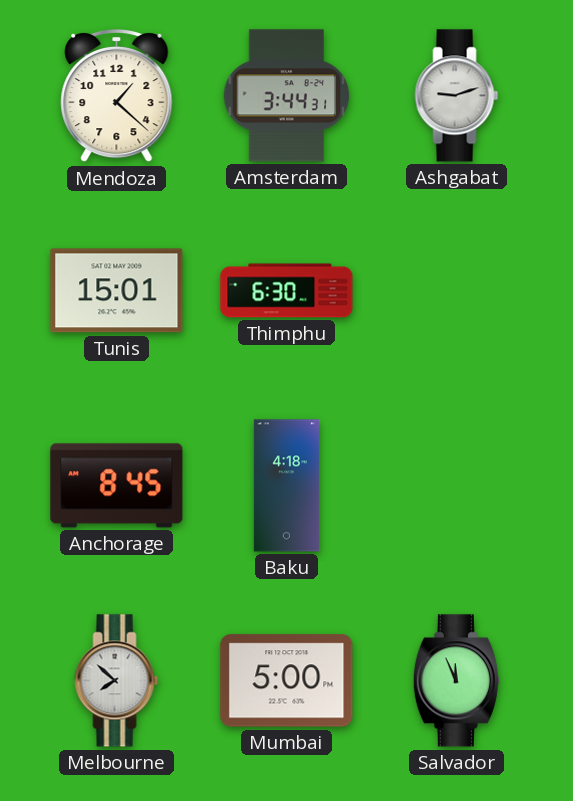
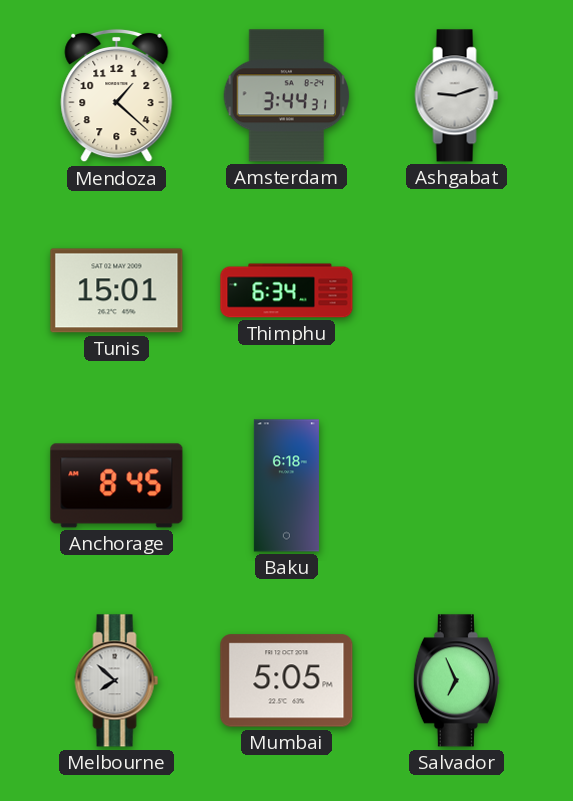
Thimphu: 6:30 -> 6:34 (287, 291)
Baku: 4:18 -> 6:18 (286, 486)
Mumbai: 5:00 -> 5:05 (287, 681)
Salvador: 11:56 -> 6:56 (456, 681)
